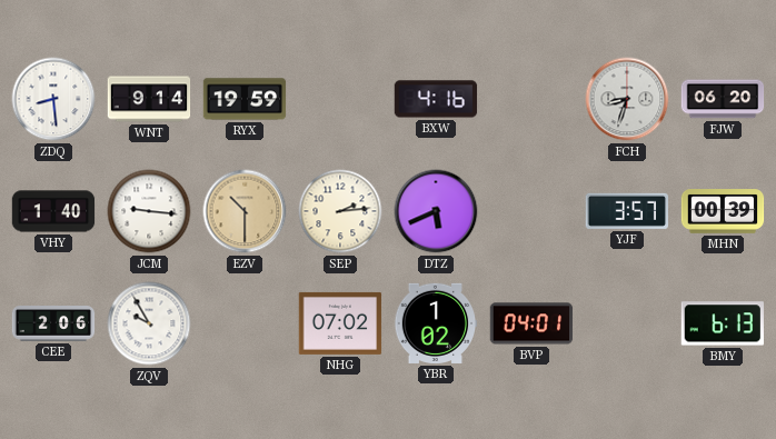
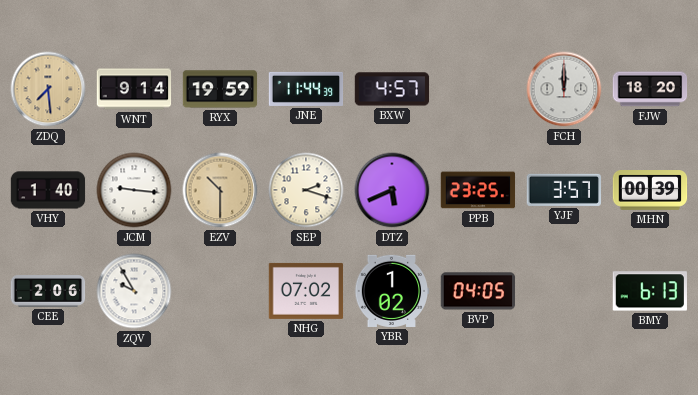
ZDQ: 8:29 -> 7:29 (48, 89)
ZDQ dial: white -> champagne (48, 89)
JNE: none -> 11:44 (306, 89)
BXW: 4:16 -> 4:57 (392, 89)
FCH: 8:33 -> 12:00 (564, 89)
FJW: 06:20 -> 18:20 (650, 89)
SEP: 2:14 -> 2:18 (306, 190)
PPB: none -> 23:25 (478, 190)
BVP: 04:01 -> 04:05 (478, 291)
